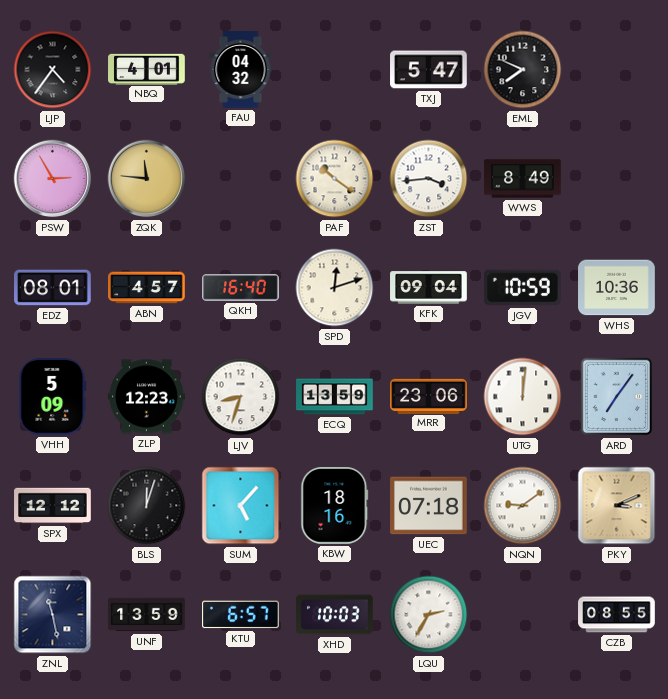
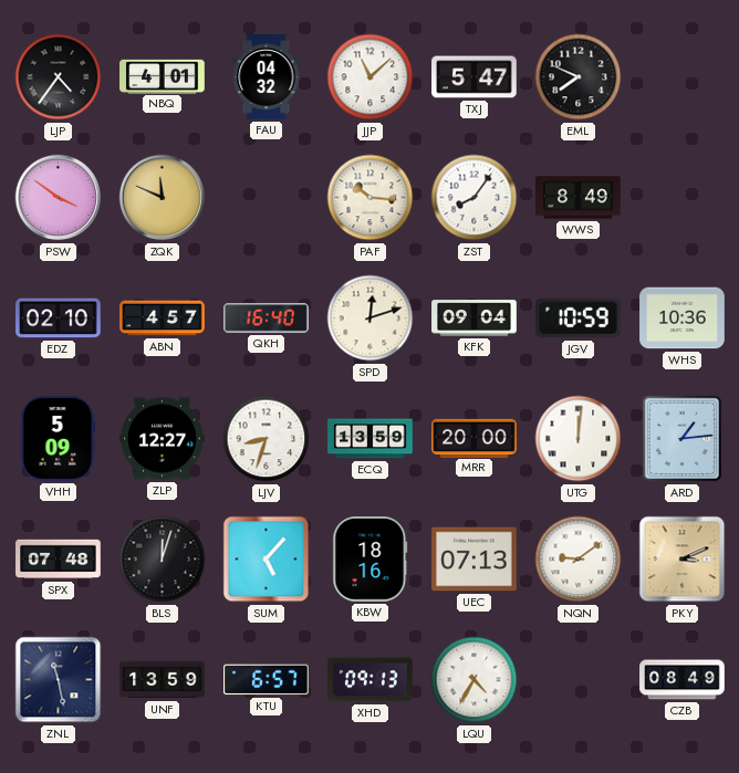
JJP: none -> 11:08 (371, 77)
PSW: 2:55 -> 3:51 (59, 198)
ZQK: 11:46 -> 11:49 (163, 198)
PAF: 10:21 -> 10:16 (371, 198)
ZST: 3:44 -> 8:06 (475, 198)
EDZ: 08:01 -> 02:10 (59, 318)
ZLP: 12:23 -> 12:27 (163, 439)
MRR: 23:06 -> 20:00 (475, 438)
ARD: 7:06 -> 1:14 (681, 439)
SPX: 12:12 -> 07:48 (59, 560)
UEC: 07:18 -> 07:13 (475, 560)
XHD: 10:03 -> 09:13 (371, 680)
LQU: 2:35 -> 4:35 (475, 680)
CZB: 08:55 -> 08:49 (683, 680)
